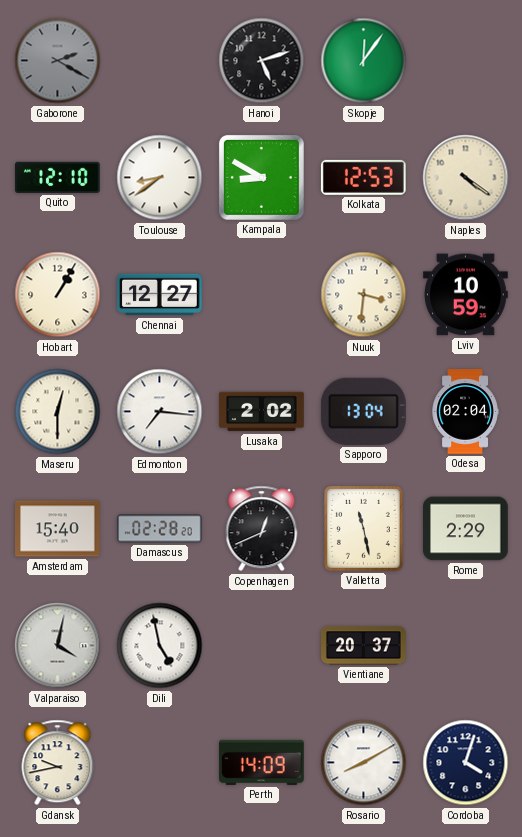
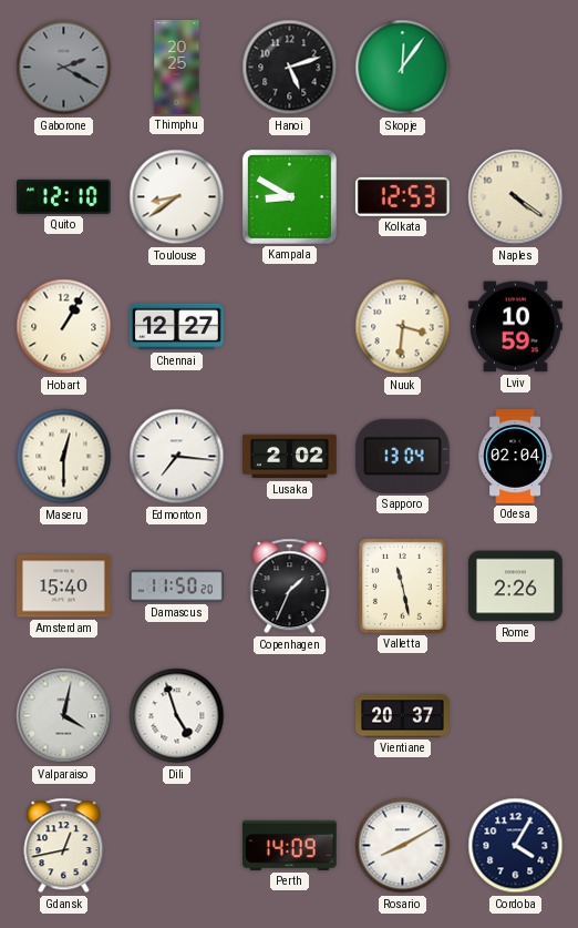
Thimphu: none -> 20:25 (177, 68)
Damascus: 02:28 -> 11:50 (177, 587)
Copenhagen: 12:41 -> 1:34 (290, 587)
Rome: 2:29 -> 2:26 (516, 587)
Dili: 4:58 -> 4:57 (177, 716)
Gdansk: 9:43 -> 12:43 (64, 846)
Cordoba: 4:03 -> 4:05 (516, 846)
